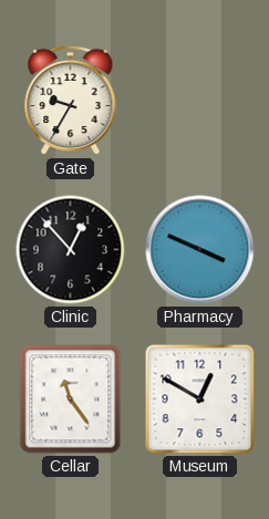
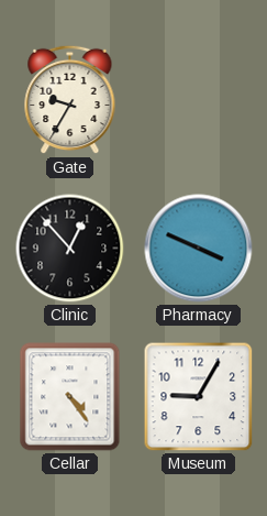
Cellar: 11:24 -> 4:24 (70, 397)
Museum: 12:50 -> 9:05 (199, 397)
